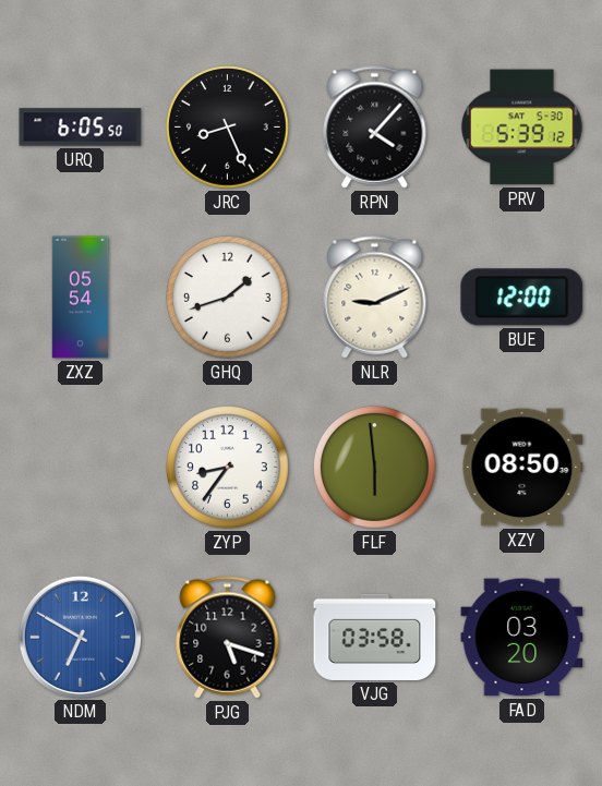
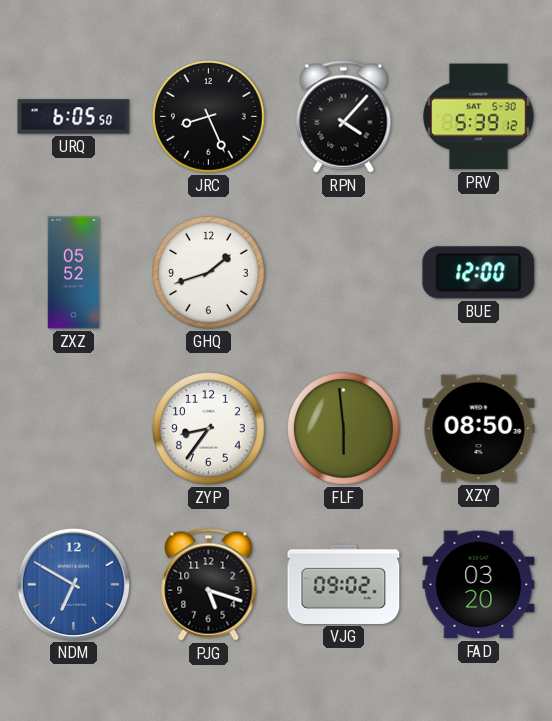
ZXZ: 05:54 -> 05:52 (74, 273)
NLR: 9:11 -> none (375, 298)
VJG: 03:58 -> 09:02 (344, 584)
